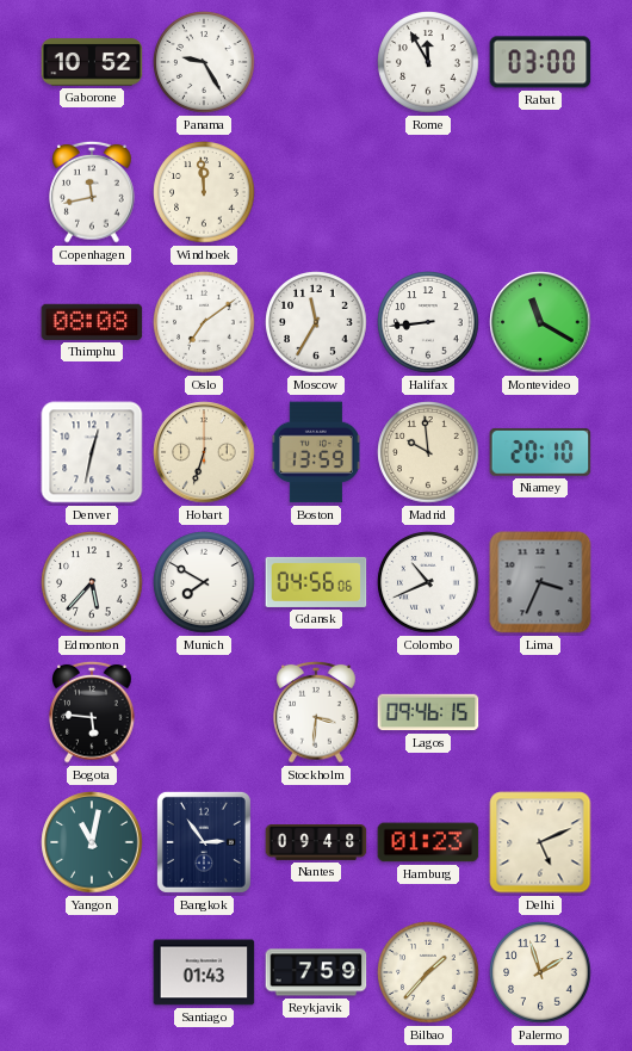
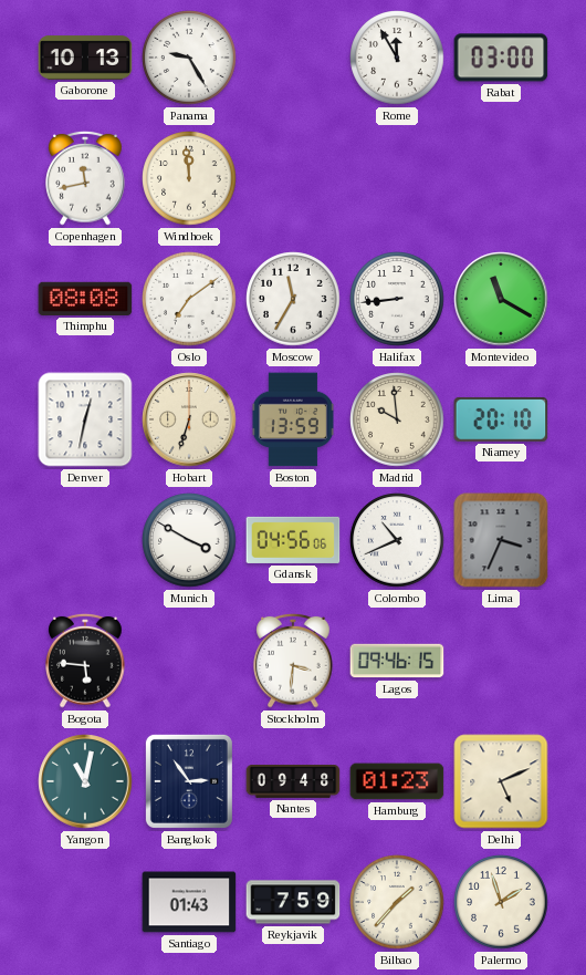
Gaborone: 10:52 -> 10:13 (85, 58)
Edmonton: 5:37 -> none (92, 582)
Munich: 7:50 -> 3:50 (189, 540)
